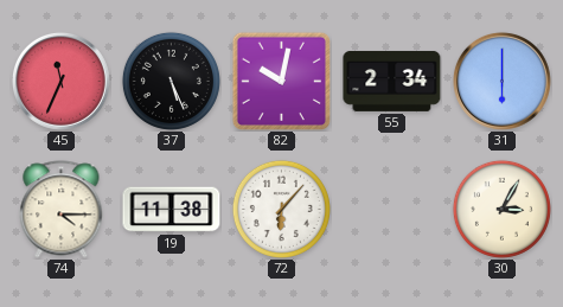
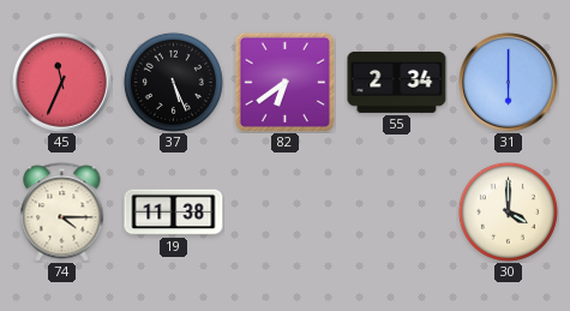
82: 10:02 -> 6:39 (284, 82)
72: 6:07 -> none (281, 209)
30: 3:05 -> 4:00 (508, 211)
